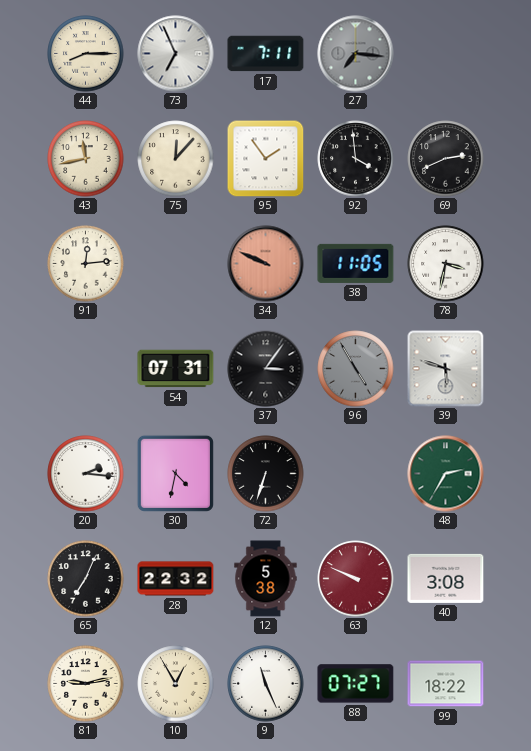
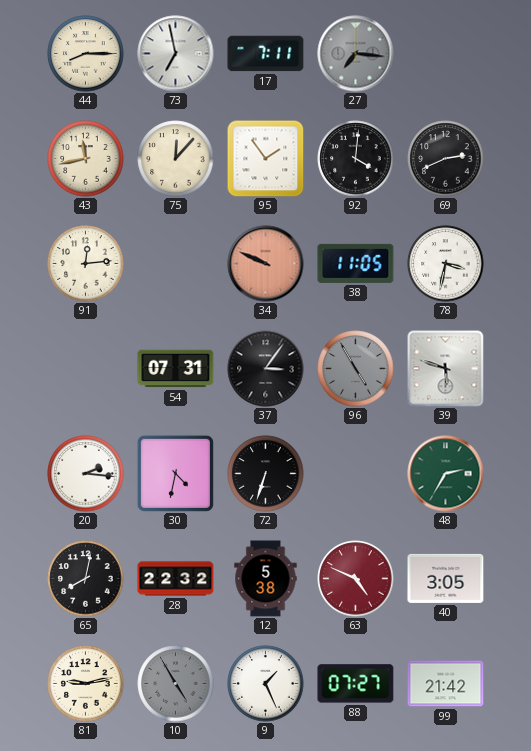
73: 6:56 -> 6:58 (176, 54)
92: 3:59 -> 4:01 (356, 159)
65: 7:04 -> 8:02 (86, 579)
63: 9:49 -> 4:49 (356, 579)
40: 3:08 -> 3:05 (446, 578)
10: 12:55 -> 4:55 (176, 684)
10 dial: cream -> grey (176, 684)
9: 11:26 -> 1:26 (266, 684)
99: 18:22 -> 21:42 (446, 684)
